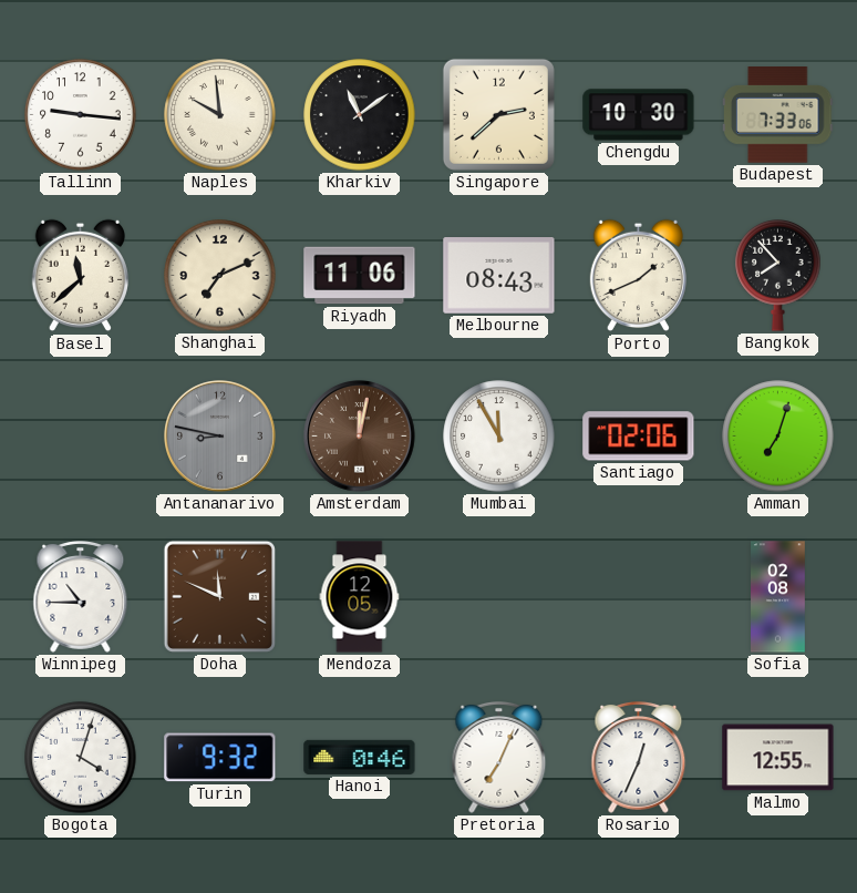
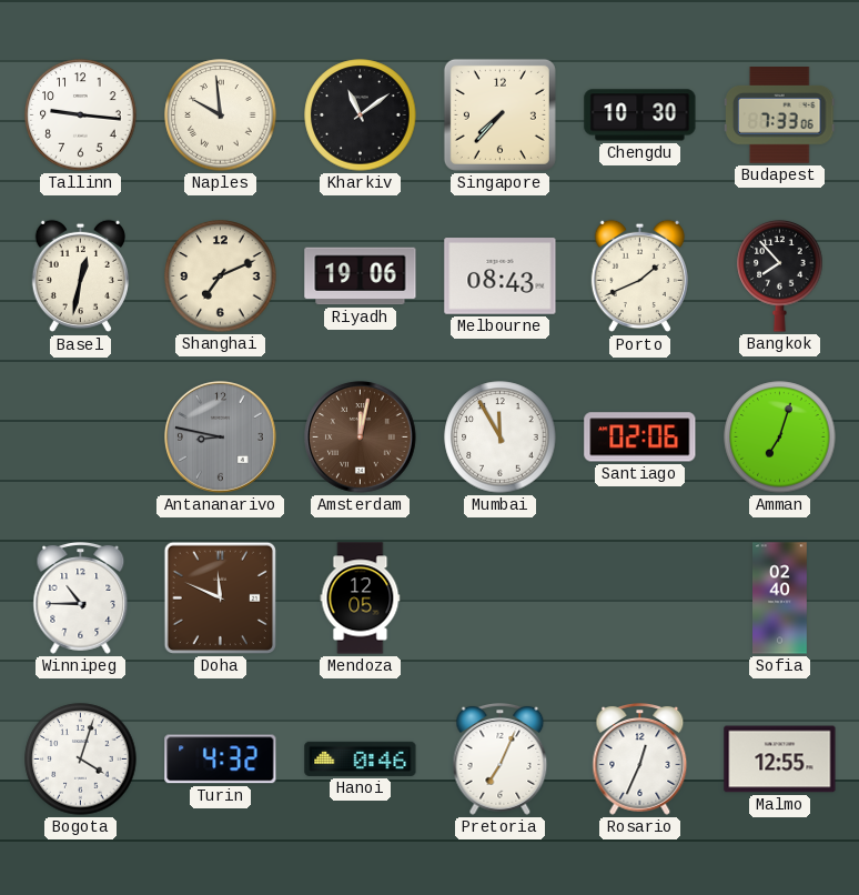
Singapore: 2:38 -> 7:37 (499, 114)
Basel: 11:38 -> 12:32 (80, 276)
Riyadh: 11:06 -> 19:06 (361, 276)
Sofia: 02:08 -> 02:40 (780, 599)
Turin: 9:32 -> 4:32 (221, 760)
